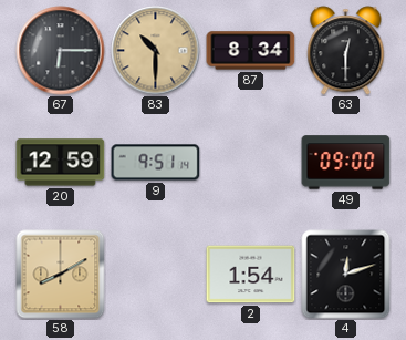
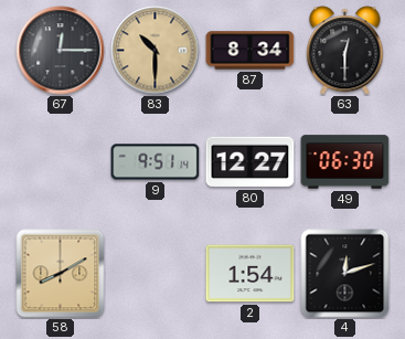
67: 6:15 -> 12:15 (61, 51)
20: 12:59 -> none (61, 163)
80: none -> 12:27 (251, 162)
49: 09:00 -> 06:30 (345, 162)
